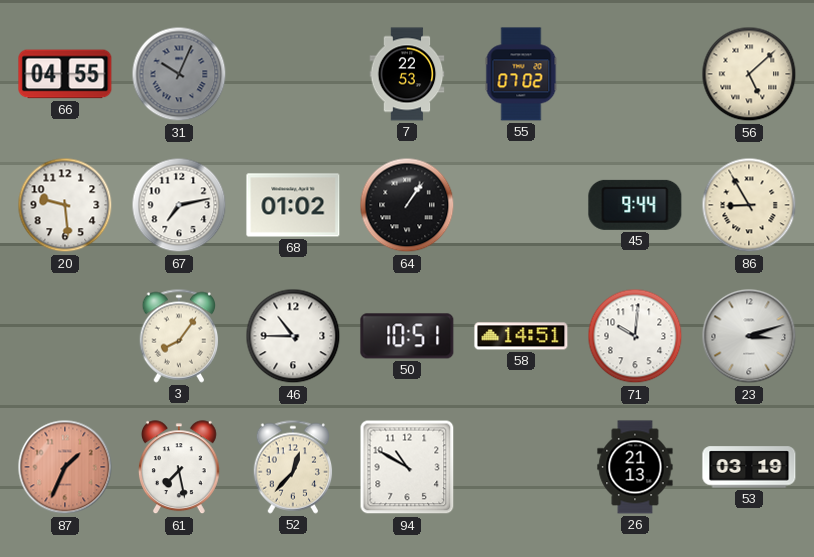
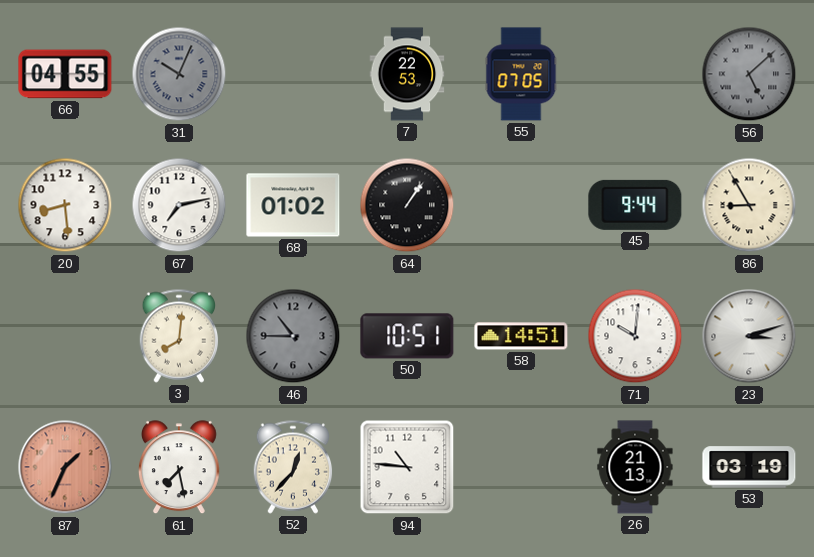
55: 07:02 -> 07:05 (521, 74)
56 dial: cream -> grey (749, 74)
20: 9:29 -> 8:29 (65, 205)
3: 8:06 -> 8:01 (179, 336)
46 dial: white -> grey (293, 336)
94: 10:50 -> 10:46 (407, 467)
